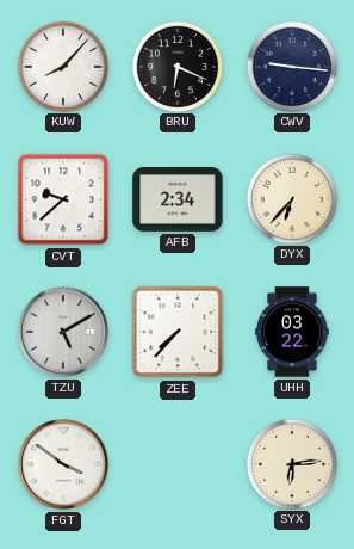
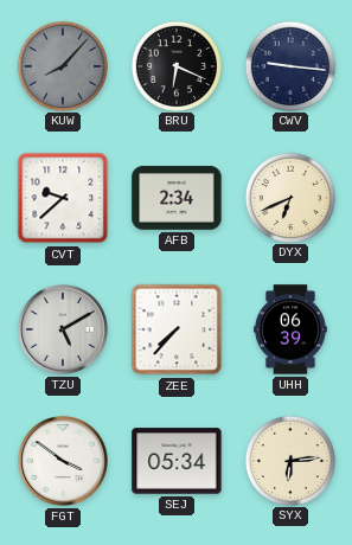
KUW dial: white -> grey (62, 65)
DYX: 6:37 -> 6:41 (289, 197)
UHH: 03:22 -> 06:39 (292, 329)
SEJ: none -> 05:34 (177, 461)
